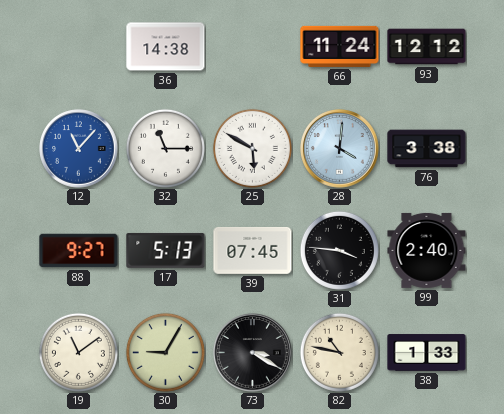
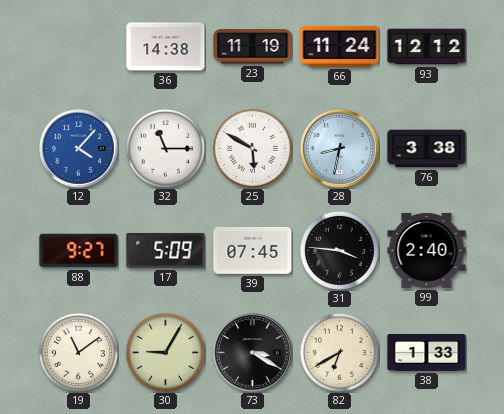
23: none -> 11:19 (253, 47)
12: 11:07 -> 4:07 (79, 149)
28: 4:01 -> 8:32 (340, 149)
17: 5:13 -> 5:09 (166, 250)
82: 10:47 -> 6:40 (339, 352)
